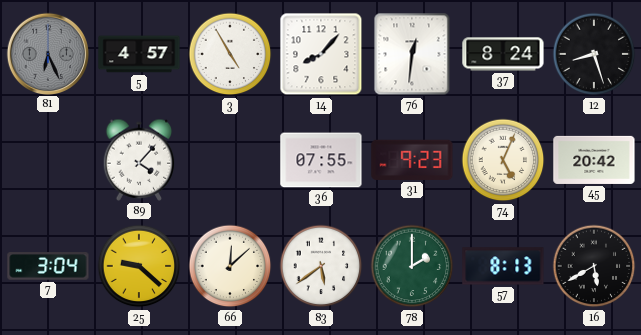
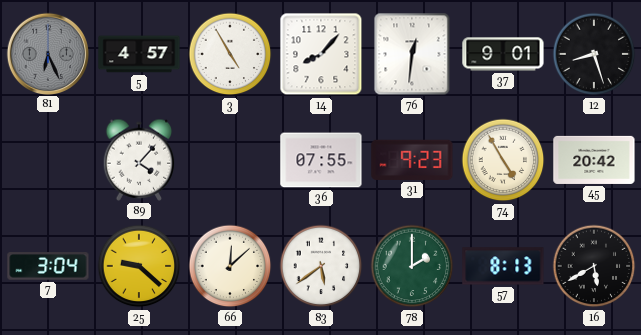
37: 8:24 -> 9:01 (503, 54)
74: 5:04 -> 4:55 (503, 160)
